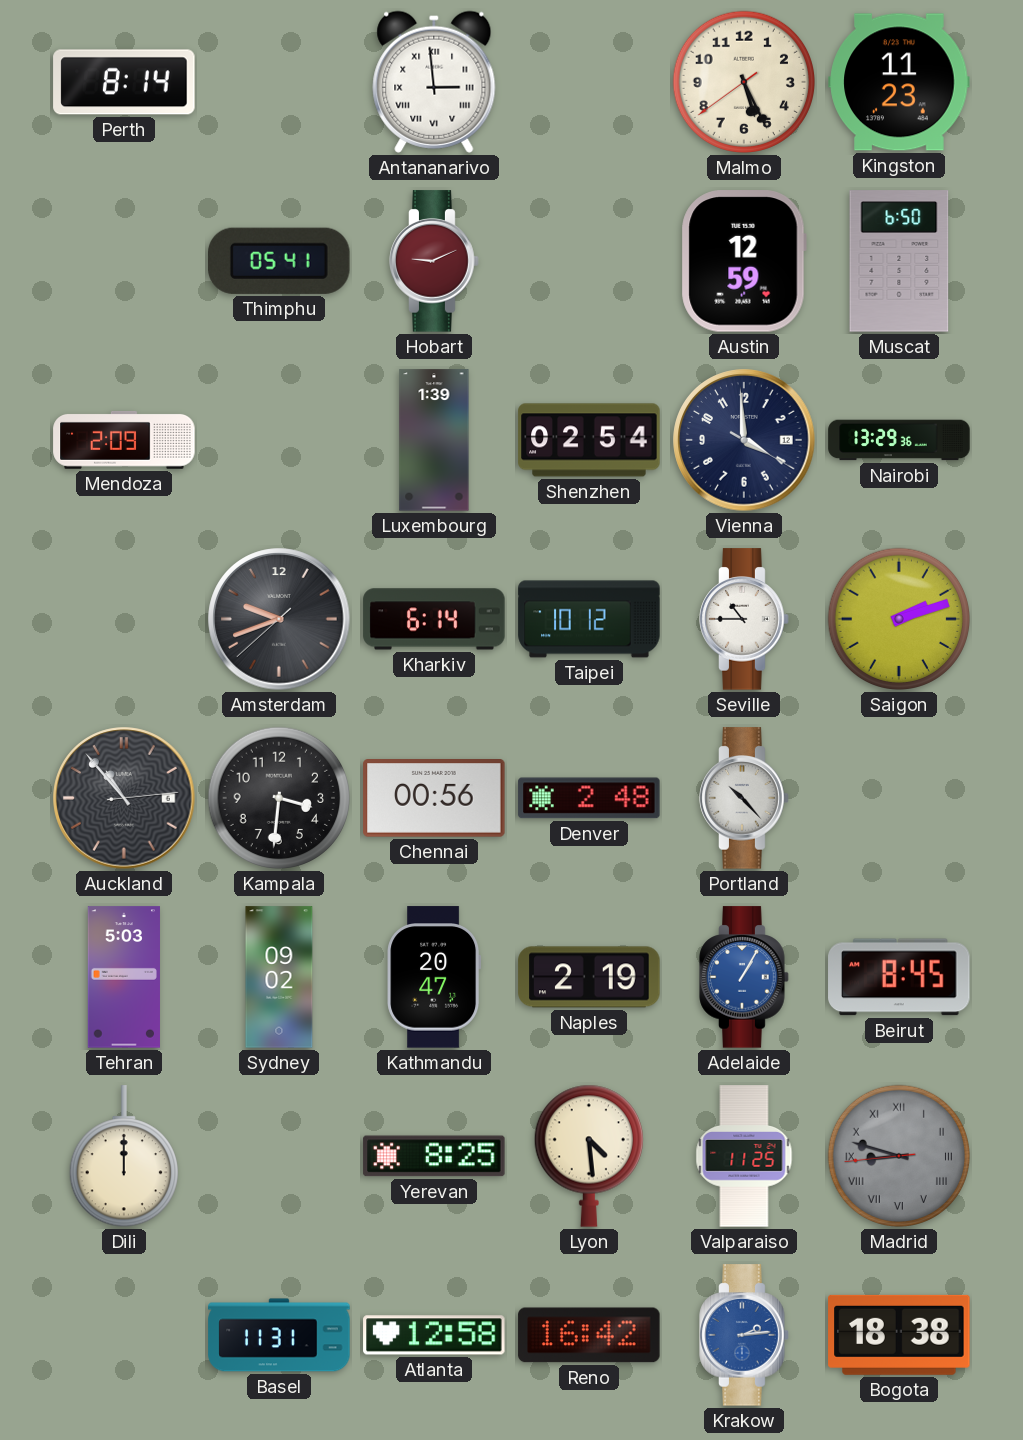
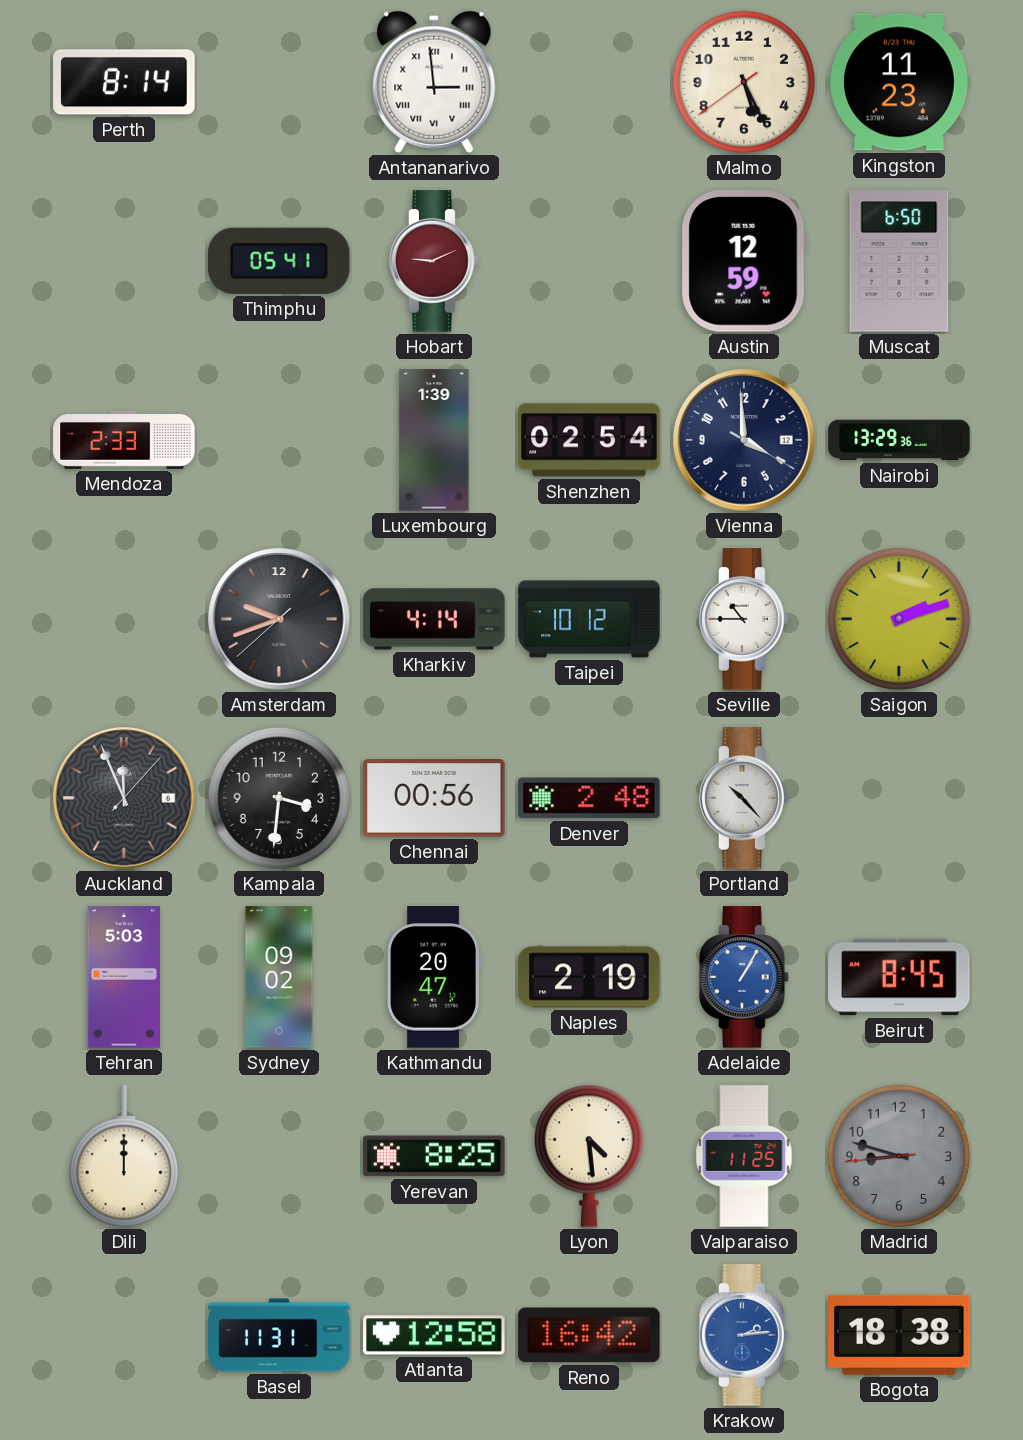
Mendoza: 2:09 -> 2:33 (124, 440)
Kharkiv: 6:14 -> 4:14 (434, 619)
Auckland: 10:53 -> 11:56 (124, 798)
Madrid numerals: Roman -> Arabic (899, 1156)
